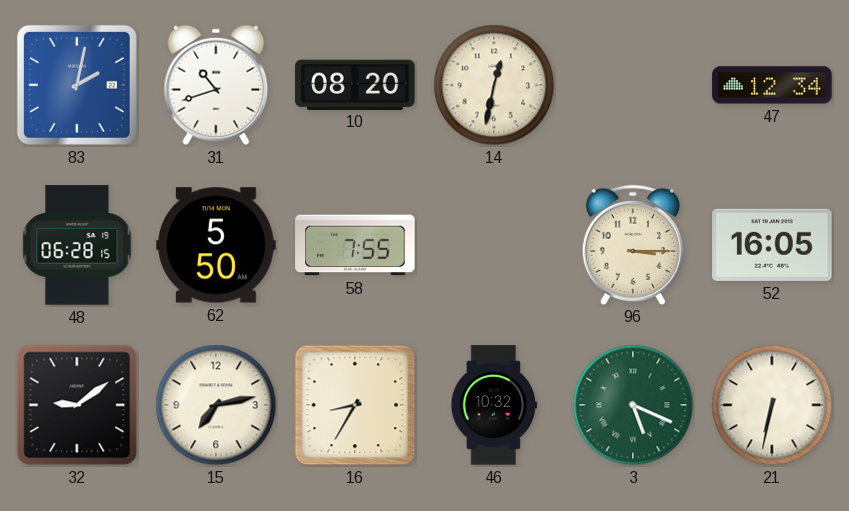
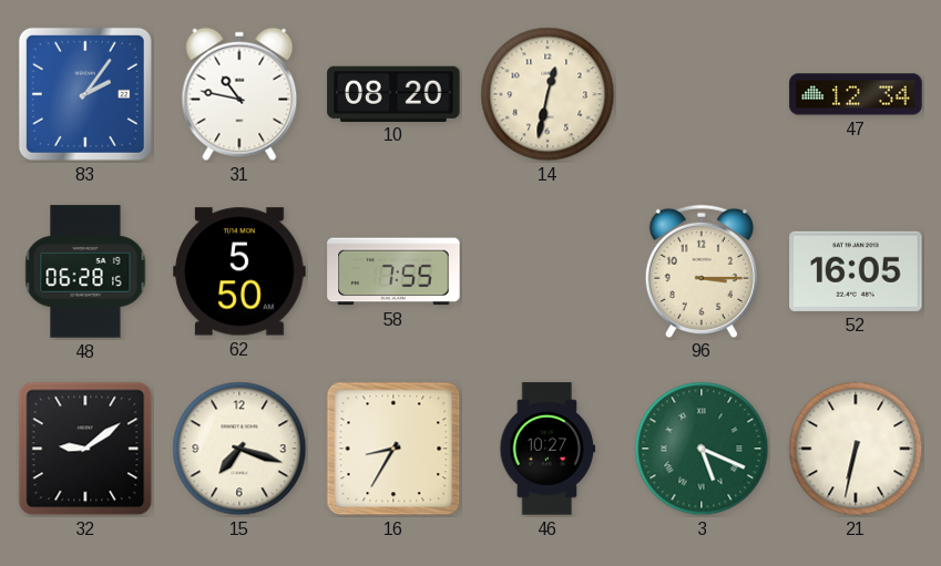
83: 2:02 -> 2:06 (85, 94)
31: 10:42 -> 10:47 (239, 94)
15: 7:13 -> 7:18 (239, 449)
46: 10:32 -> 10:27 (548, 449)
